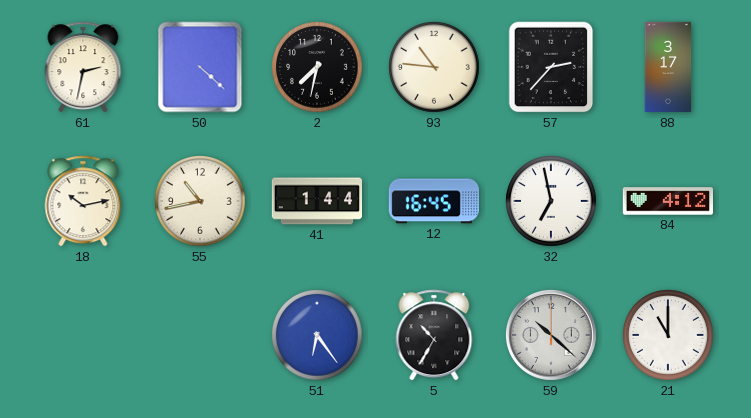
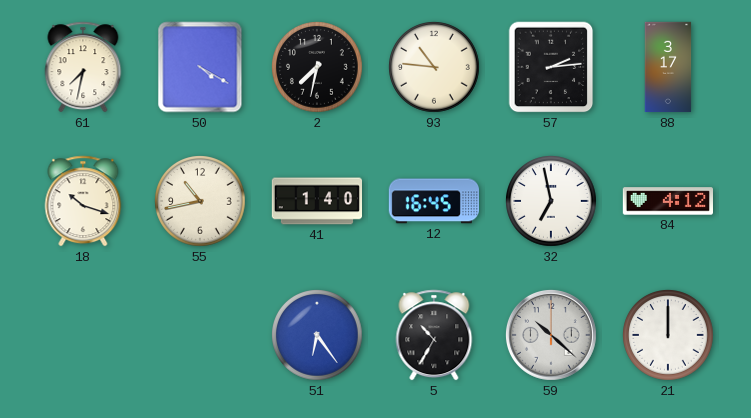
61: 2:32 -> 7:32 (83, 67)
50: 4:22 -> 4:20 (200, 67)
57: 2:37 -> 2:14 (551, 67)
18: 10:13 -> 10:18 (83, 201)
41: 1:44 -> 1:40 (316, 201)
21: 11:00 -> 12:00 (669, 336)
